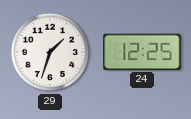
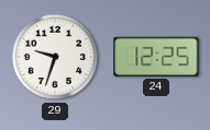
29: 1:33 -> 9:33 (55, 57)
